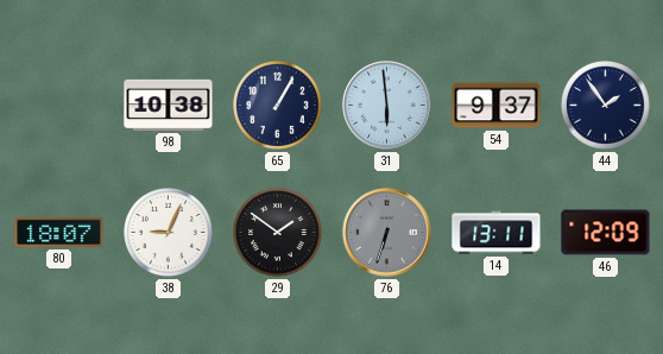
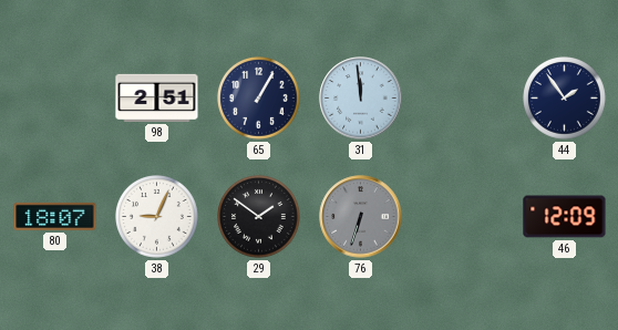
98: 10:38 -> 2:51 (157, 97)
31: 5:59 -> 11:59 (361, 99)
54: 9:37 -> none (497, 106)
14: 13:11 -> none (497, 233)
